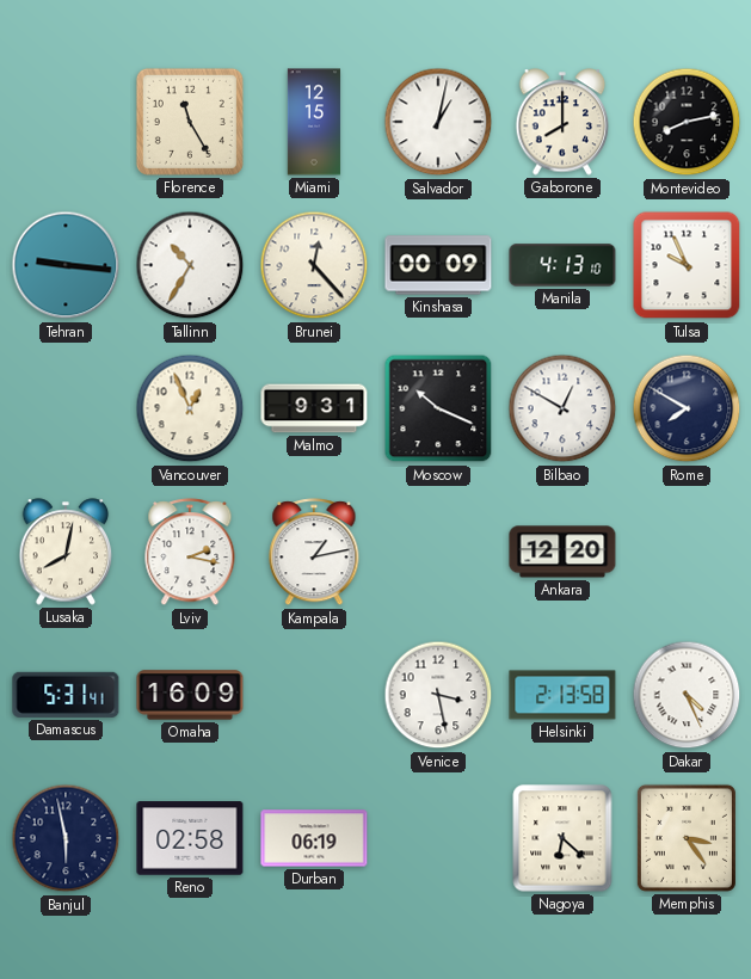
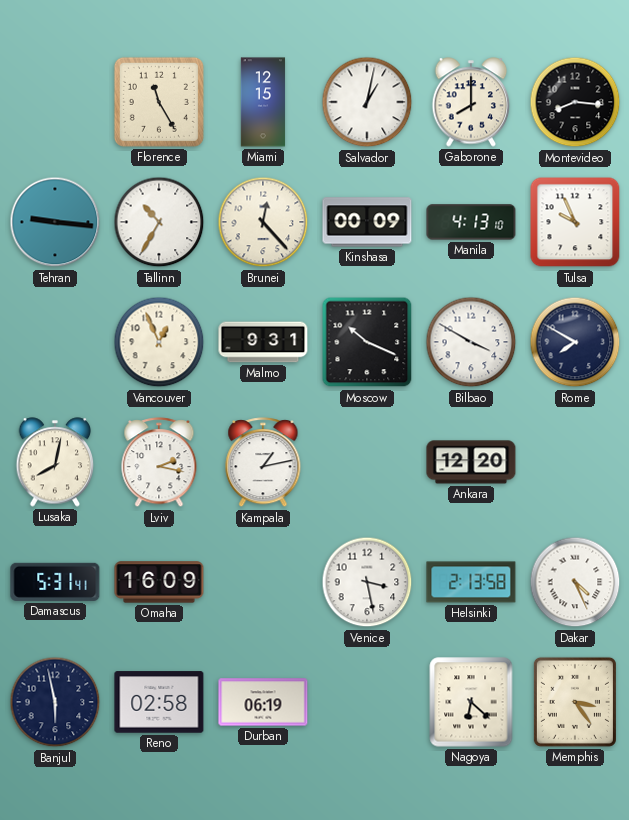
Montevideo: 8:13 -> 8:16 (575, 102)
Bilbao: 12:50 -> 3:50 (471, 342)
